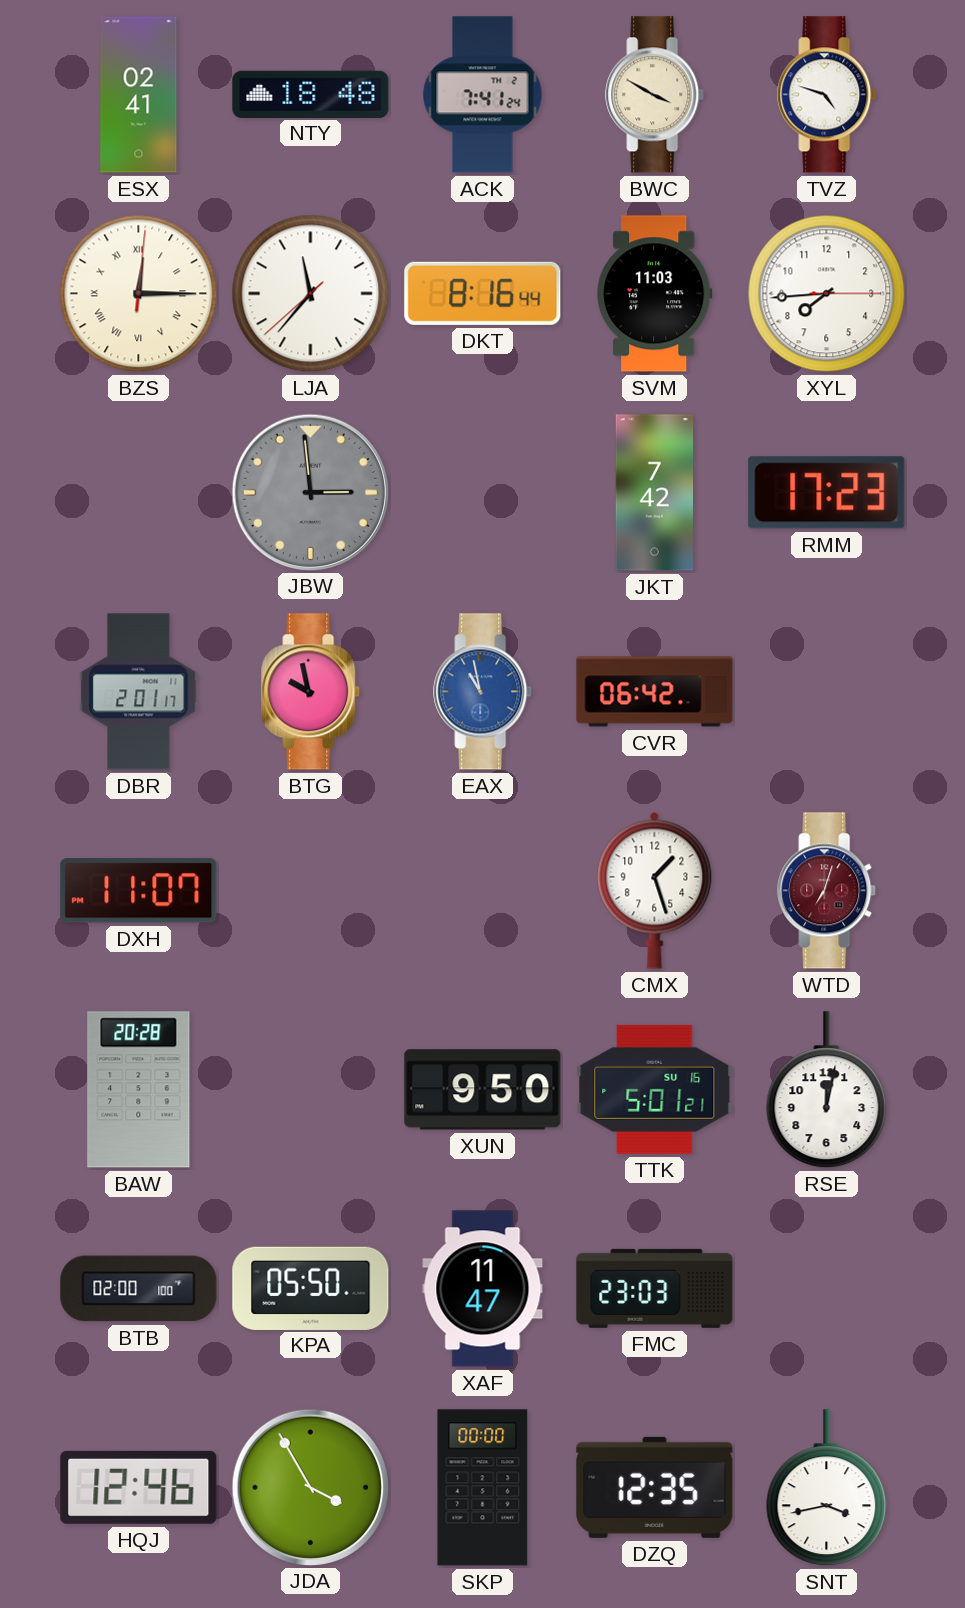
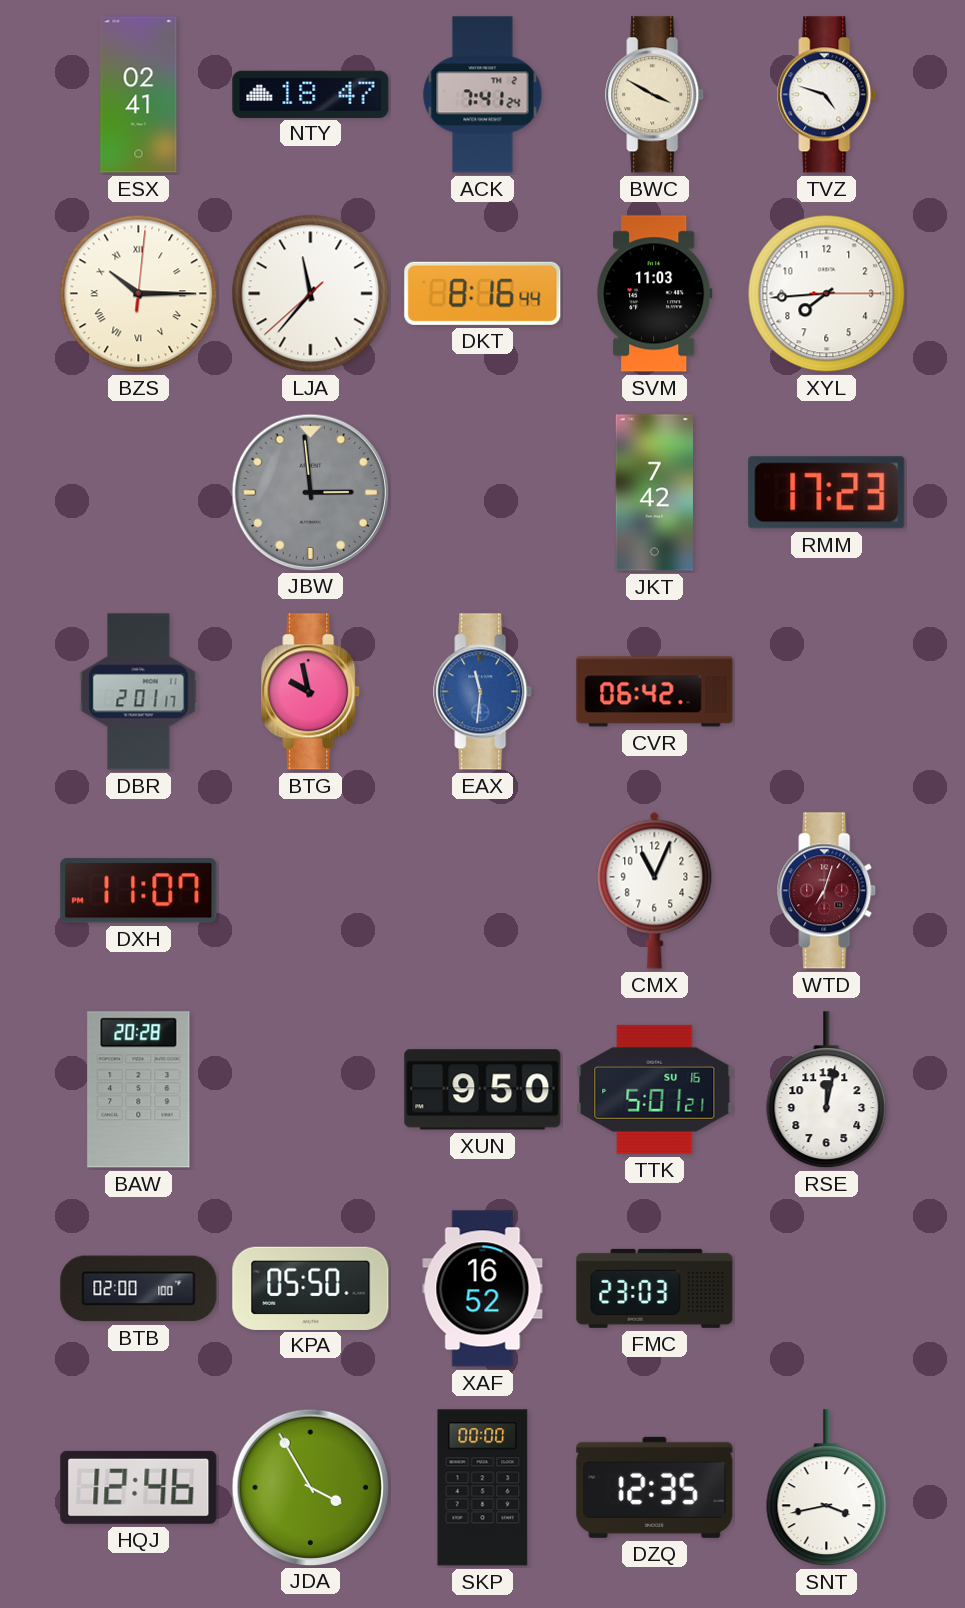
NTY: 18:48 -> 18:47 (311, 94)
BZS: 12:15 -> 10:15 (139, 294)
EAX: 10:58 -> 11:31 (483, 692)
CMX: 1:27 -> 11:04 (655, 890)
XAF: 11:47 -> 16:52 (483, 1289)
